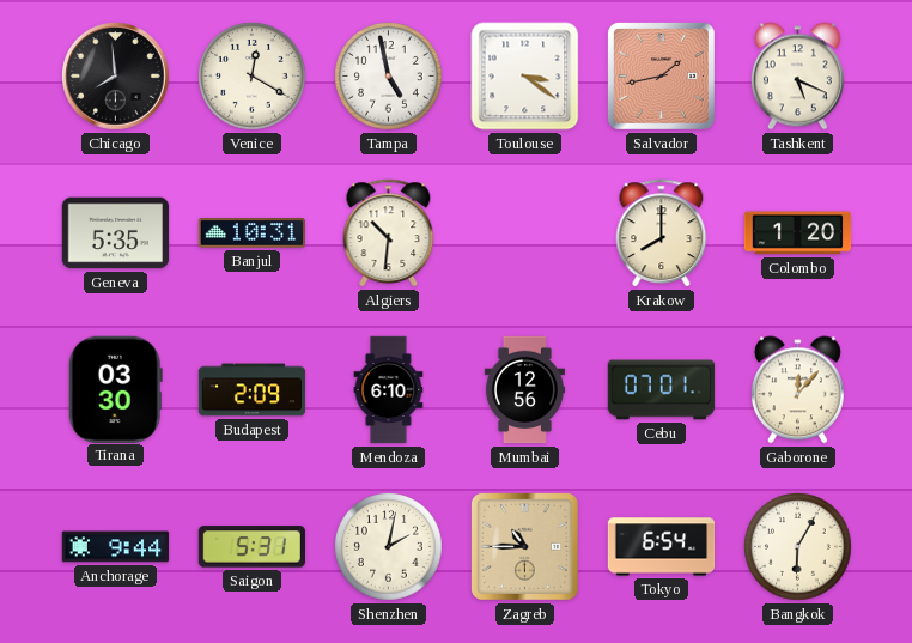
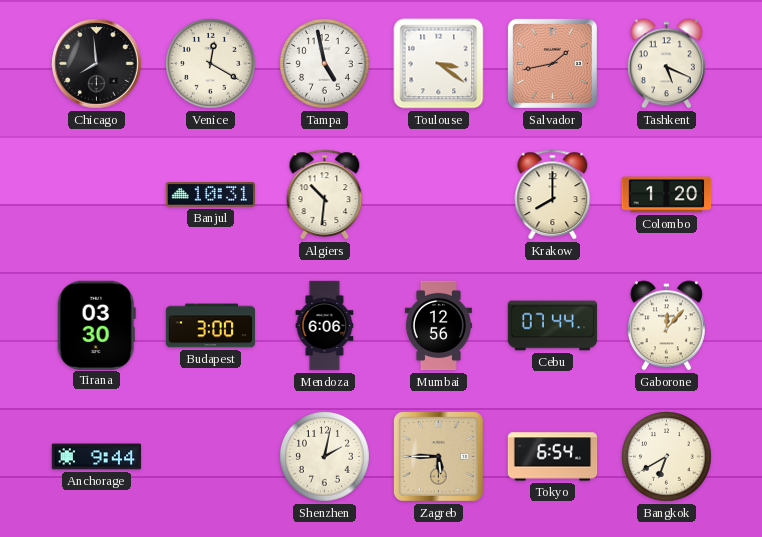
Geneva: 5:35 -> none (116, 233)
Budapest: 2:09 -> 3:00 (211, 326)
Mendoza: 6:10 -> 6:06 (325, 326)
Cebu: 07:01 -> 07:44 (553, 326)
Saigon: 5:31 -> none (251, 547)
Zagreb: 10:45 -> 5:45 (438, 456)
Bangkok: 6:05 -> 6:40 (667, 457)
